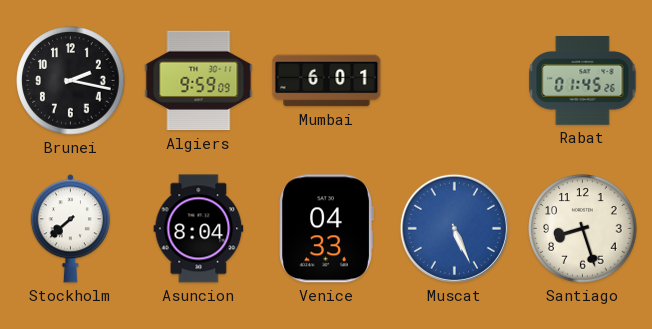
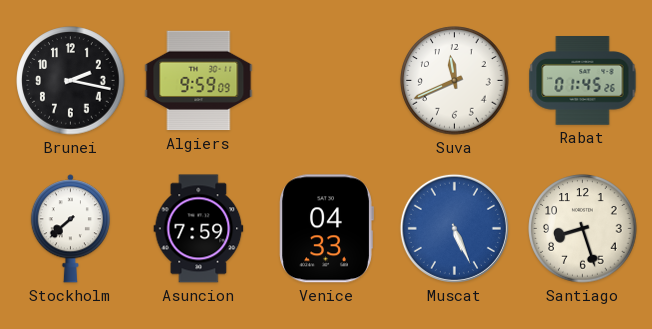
Mumbai: 6:01 -> none (327, 81)
Suva: none -> 11:41 (455, 81)
Asuncion: 8:04 -> 7:59 (199, 229)
